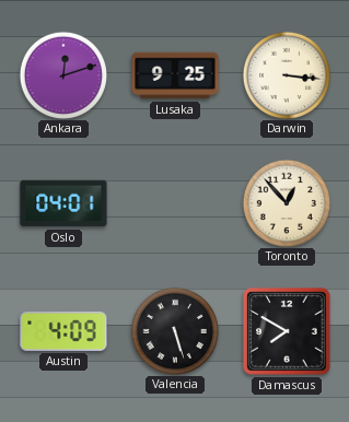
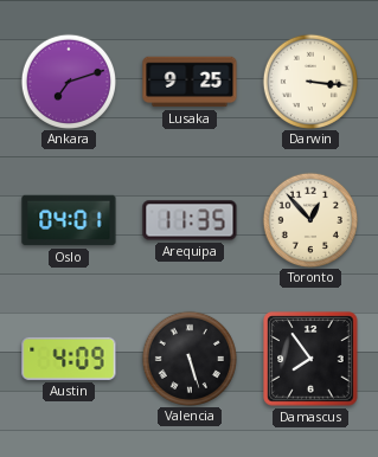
Ankara: 12:12 -> 7:12 (68, 81)
Arequipa: none -> 11:35 (190, 220)
Damascus: 7:50 -> 7:54 (310, 359)
